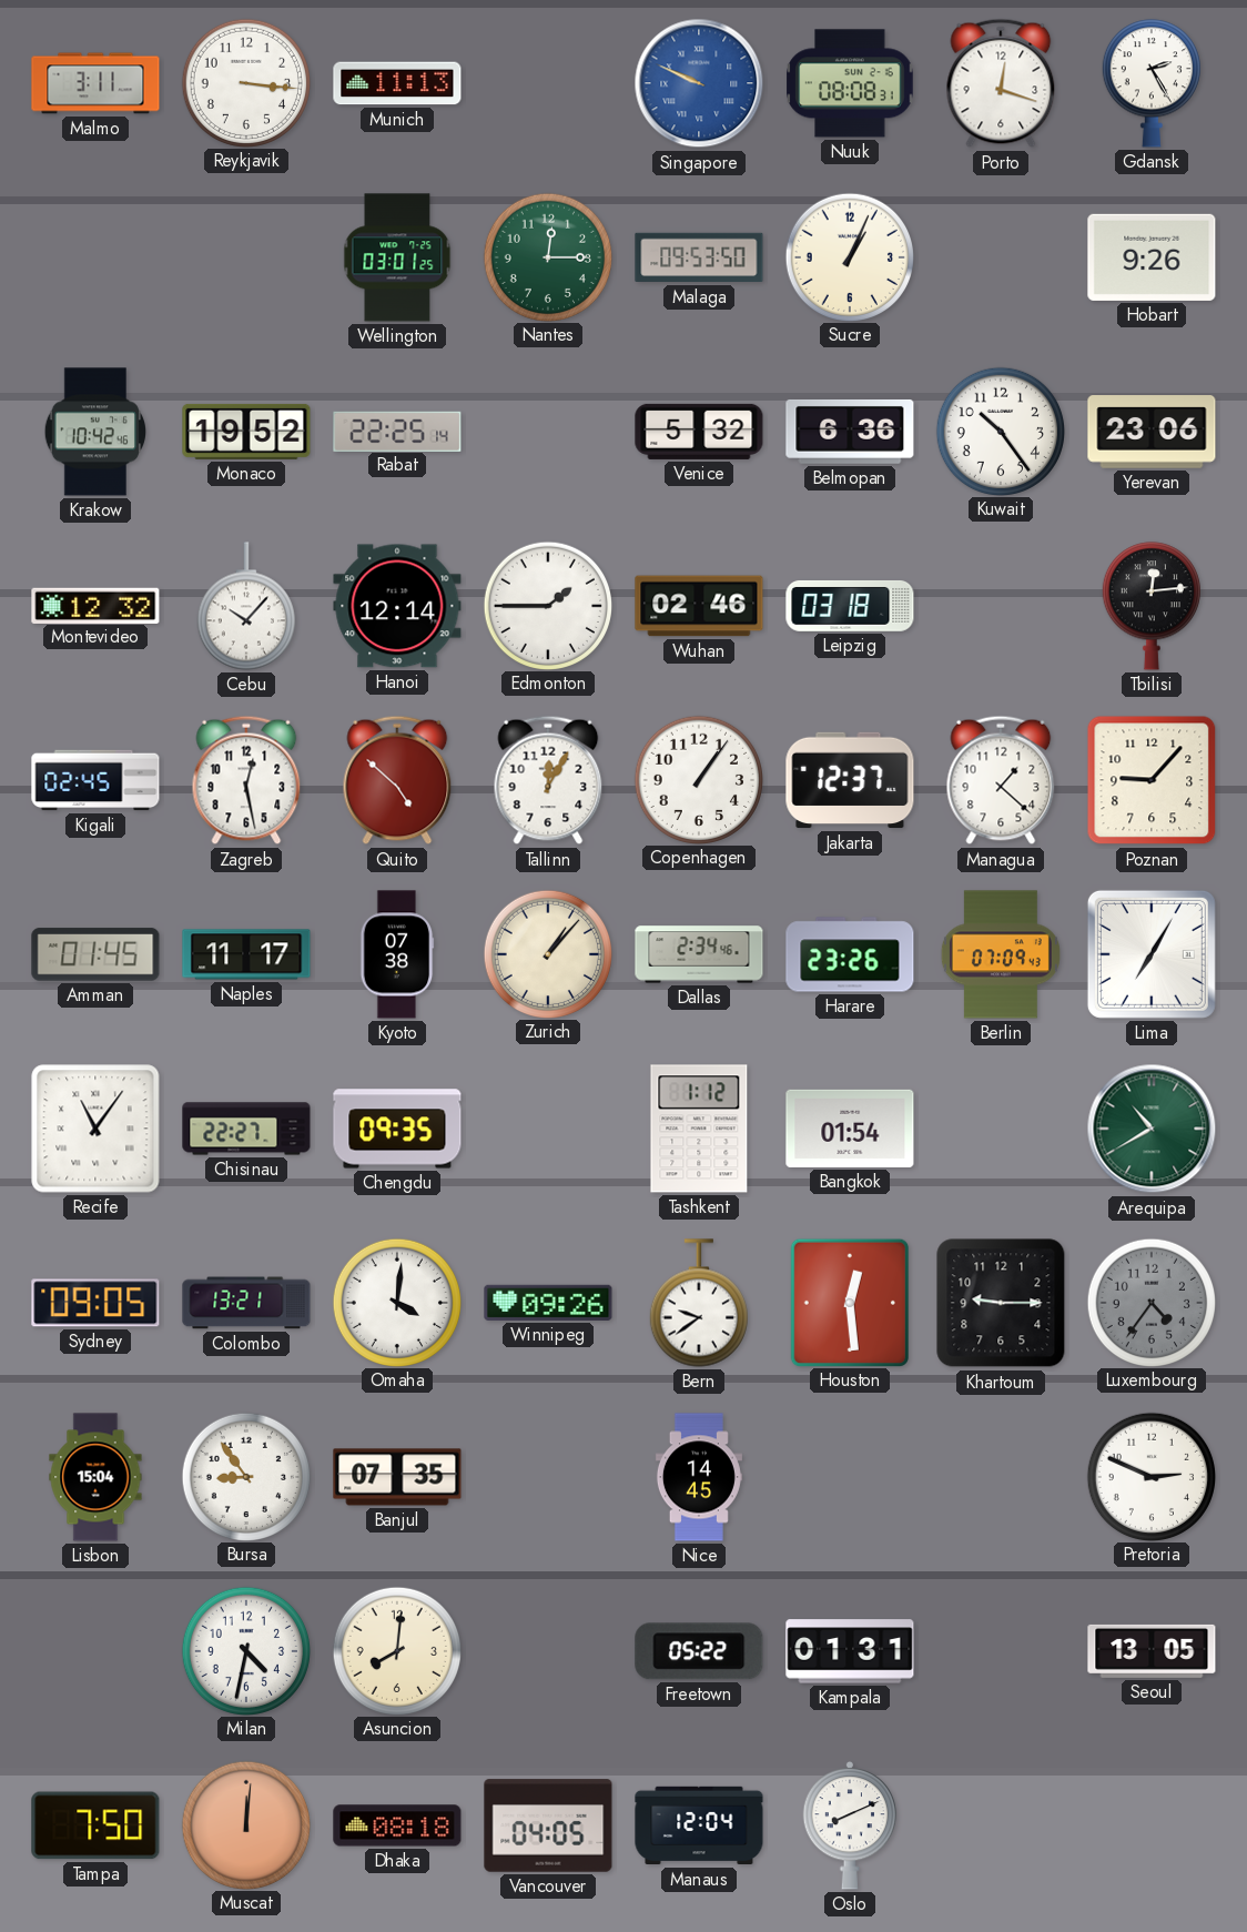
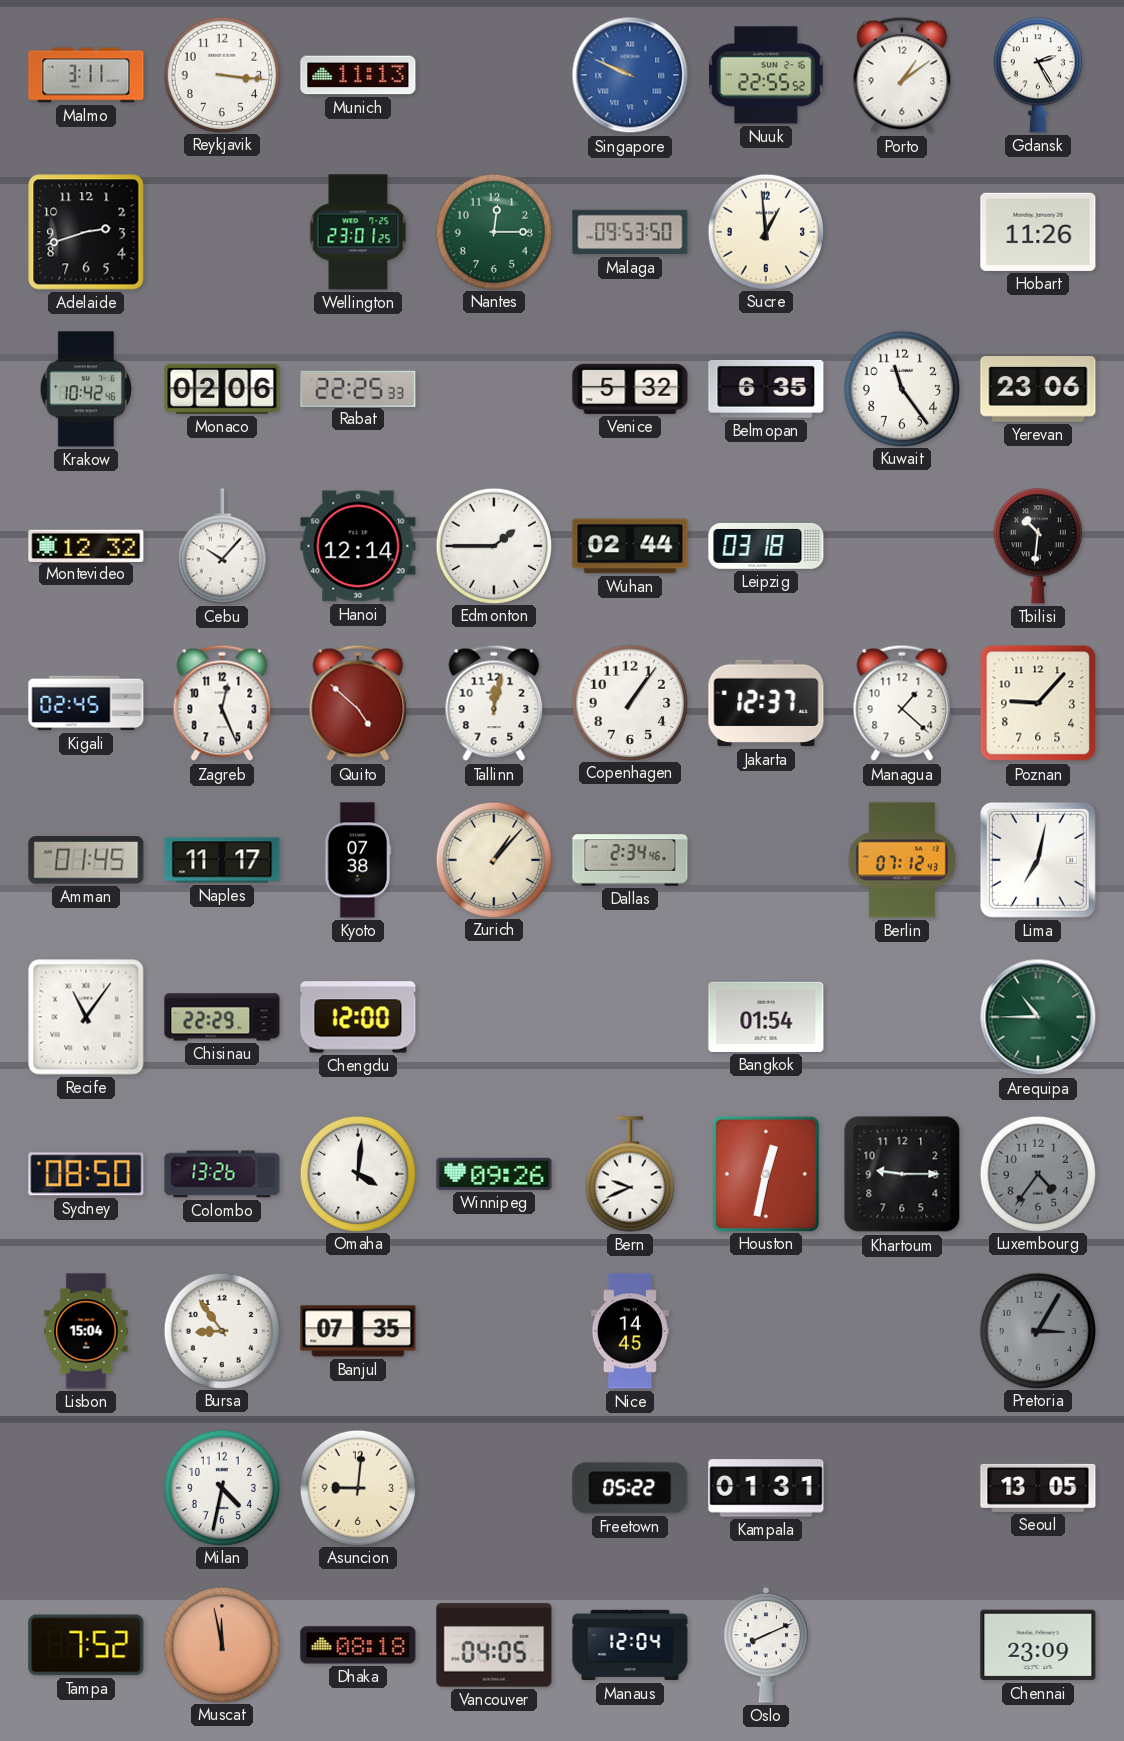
Nuuk: 08:08 -> 22:55 (766, 75)
Porto: 12:18 -> 1:09 (902, 75)
Adelaide: none -> 2:42 (86, 232)
Wellington: 03:01 -> 23:01 (358, 232)
Sucre: 1:04 -> 12:59 (765, 231)
Hobart: 9:26 -> 11:26 (1038, 232)
Monaco: 19:52 -> 02:06 (222, 389)
Rabat: 22:25:14 -> 22:25:33 (358, 388)
Belmopan: 6:36 -> 6:35 (766, 389)
Kuwait: 10:24 -> 11:24 (901, 388)
Wuhan: 02:46 -> 02:44 (630, 546)
Tbilisi: 12:14 -> 10:31 (1038, 546)
Zagreb: 12:28 -> 12:26 (222, 703)
Tallinn: 12:05 -> 12:02 (494, 703)
Harare: 23:26 -> none (850, 954)
Berlin: 07:09 -> 07:12 (902, 860)
Lima: 7:05 -> 7:02 (1038, 860)
Chisinau: 22:27 -> 22:29 (222, 1017)
Chengdu: 09:35 -> 12:00 (358, 1017)
Tashkent: 1:12 -> none (699, 1129)
Arequipa: 10:40 -> 10:45 (1038, 1017)
Sydney: 09:05 -> 08:50 (86, 1174)
Colombo: 13:21 -> 13:26 (222, 1174)
Bern: 9:39 -> 9:41 (630, 1174)
Houston: 12:29 -> 12:32 (765, 1173)
Pretoria: 2:49 -> 3:05 (1037, 1330)
Pretoria dial: white -> grey (1037, 1330)
Asuncion: 8:01 -> 9:01 (357, 1487)
Tampa: 7:50 -> 7:52 (86, 1645)
Muscat: 12:01 -> 11:58 (221, 1644)
Chennai: none -> 23:09 (1038, 1645)
